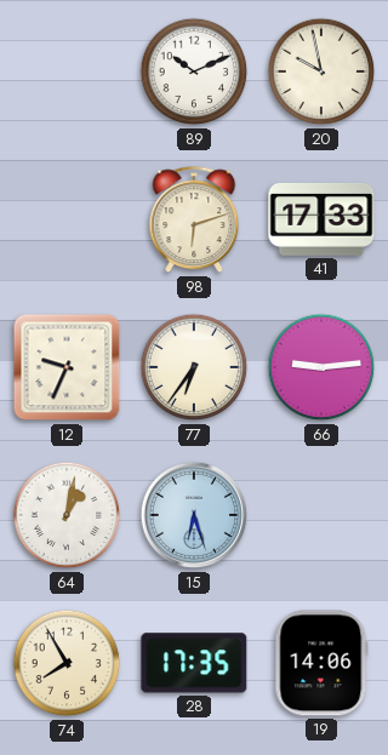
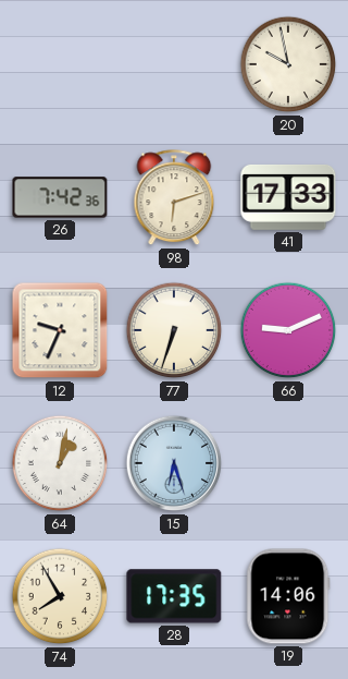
89: 10:11 -> none (194, 72)
26: none -> 7:42 (60, 197)
77: 6:36 -> 6:33 (174, 330)
66: 9:14 -> 9:11 (288, 330)
